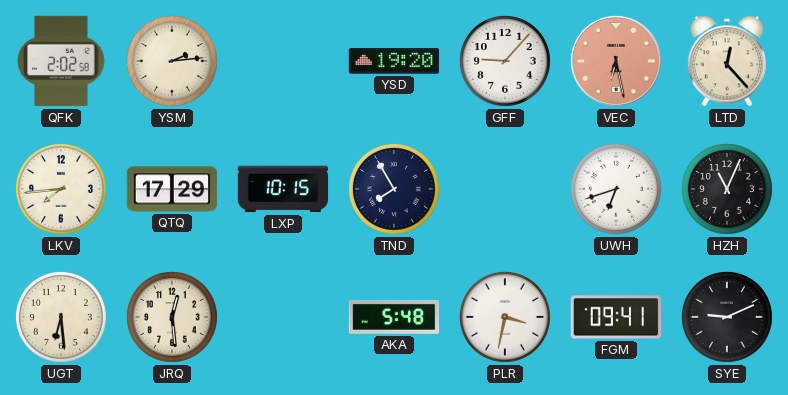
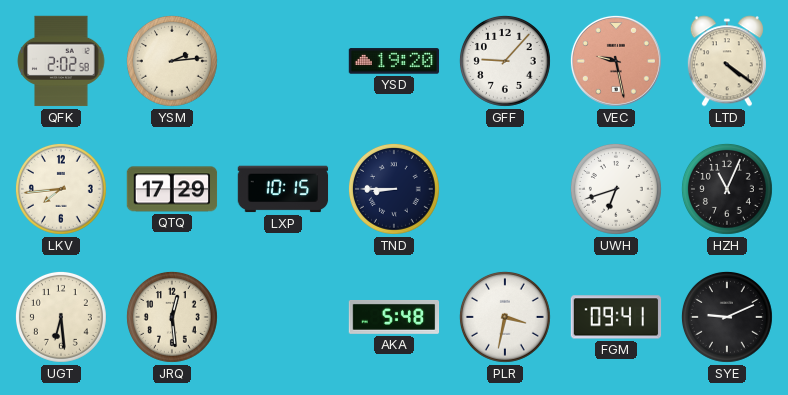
VEC: 6:28 -> 9:28 (616, 61)
LTD: 12:23 -> 4:21 (727, 61)
TND: 7:55 -> 8:45 (394, 189)
